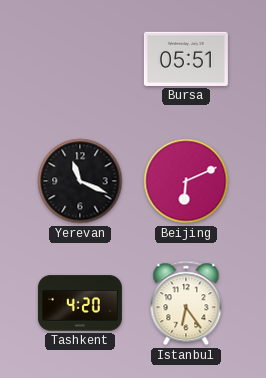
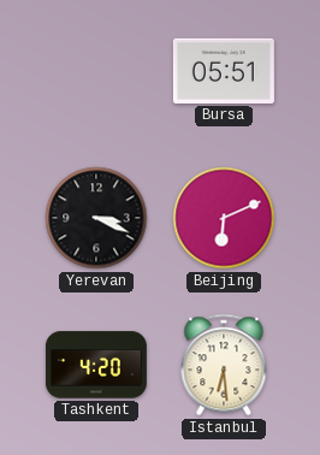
Yerevan: 11:19 -> 3:19 (96, 218)
Istanbul: 6:24 -> 6:29 (224, 365)
